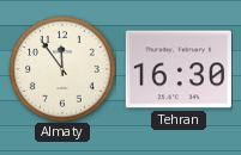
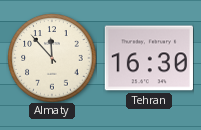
Almaty: 11:54 -> 11:53 (52, 58)
